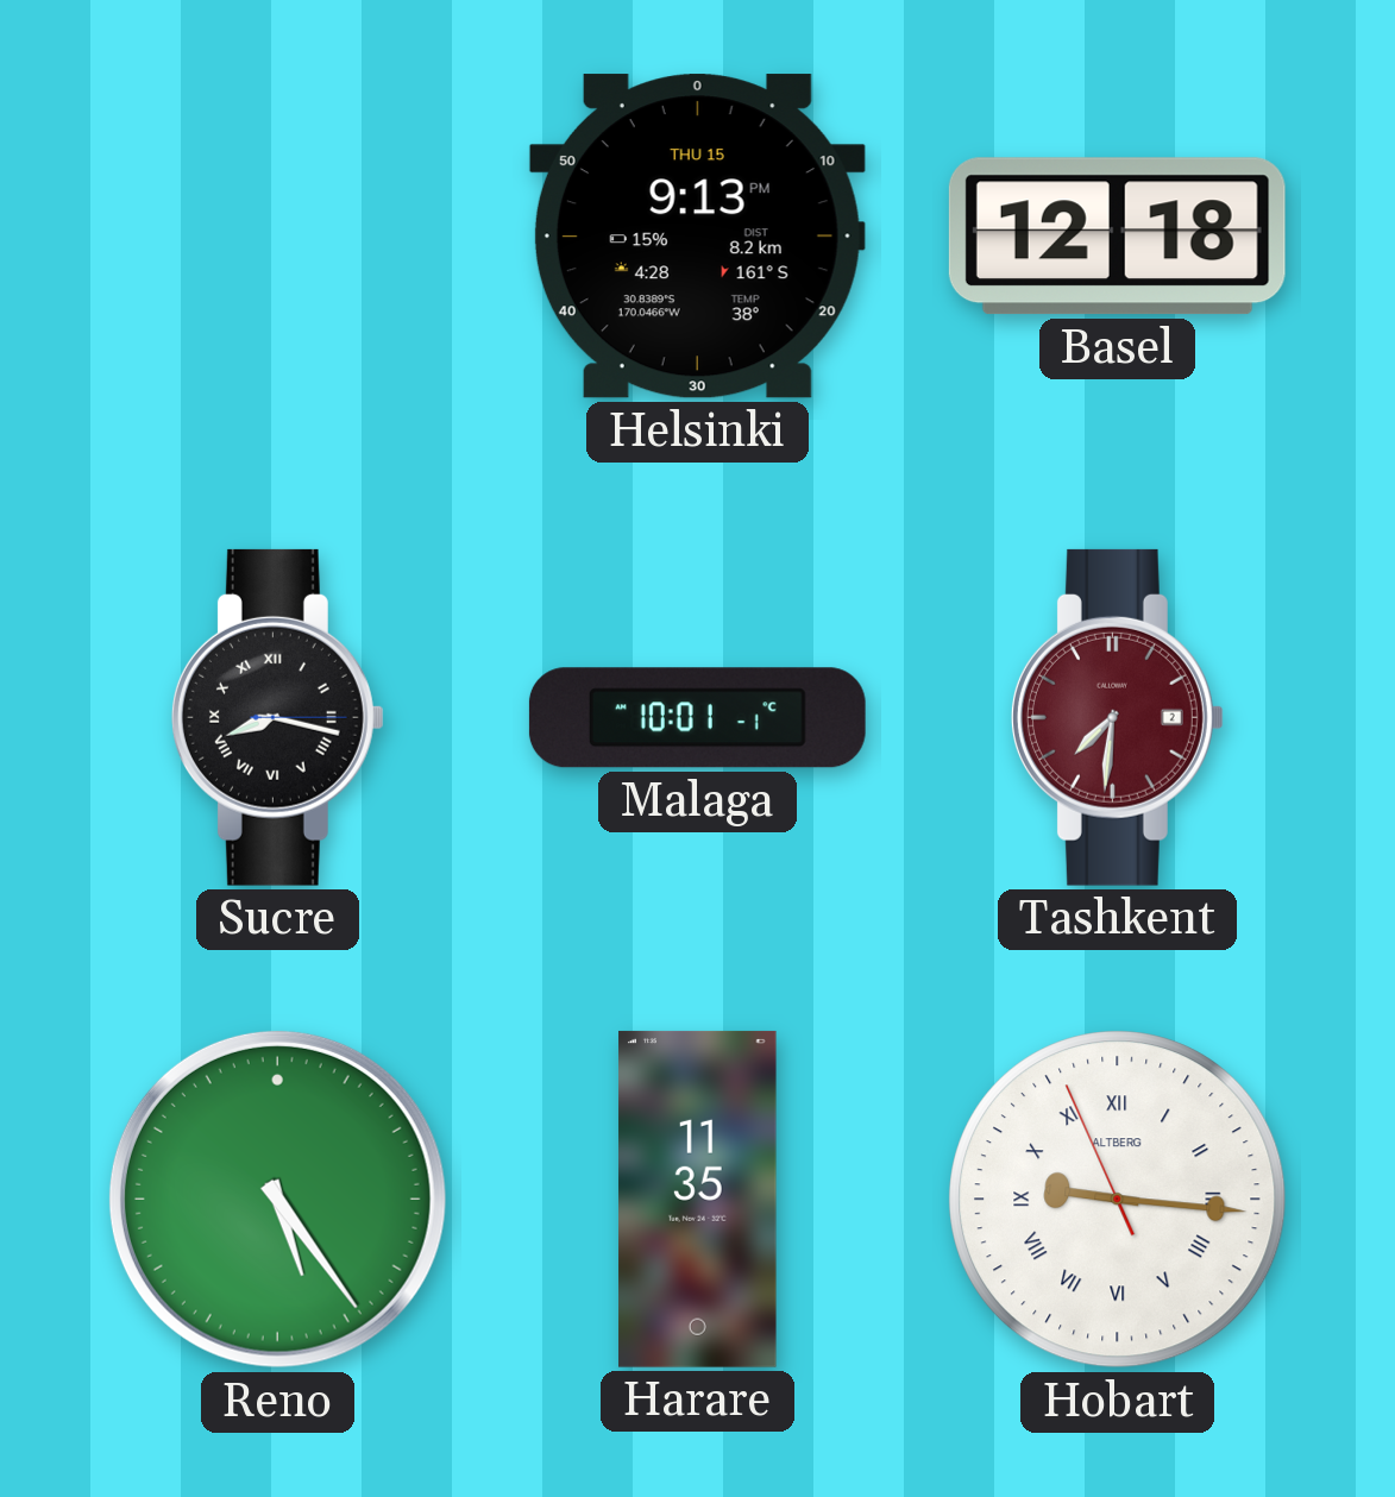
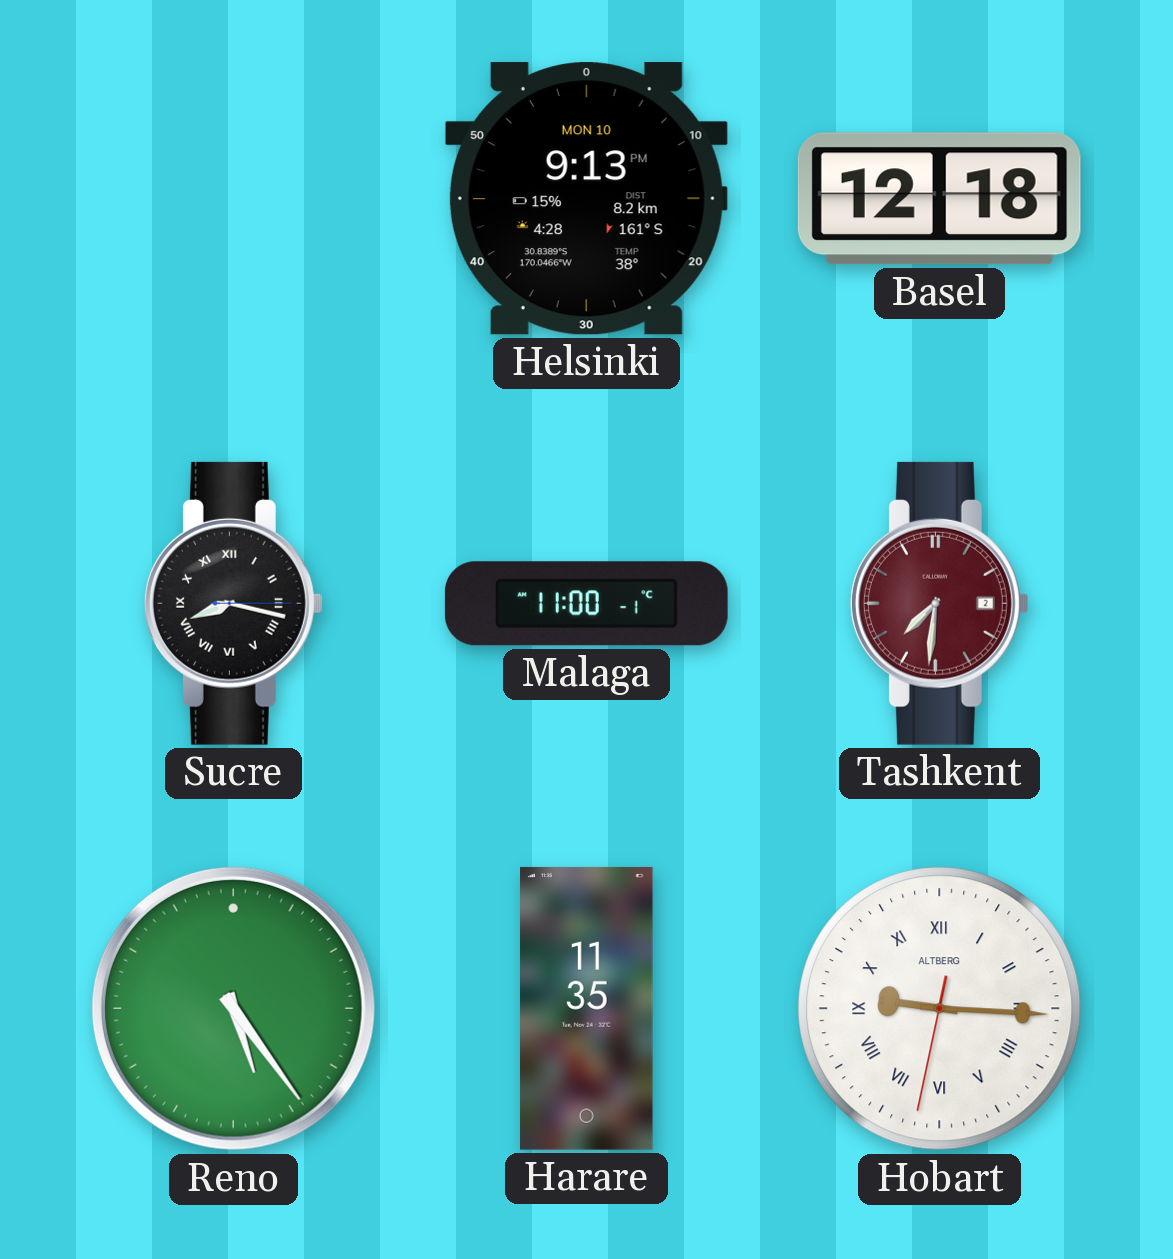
Helsinki date: THU 15 -> MON 10 (586, 199)
Malaga: 10:01 -> 11:00 (586, 604)
Hobart: 9:15:56 -> 9:15:32 (940, 1009)
